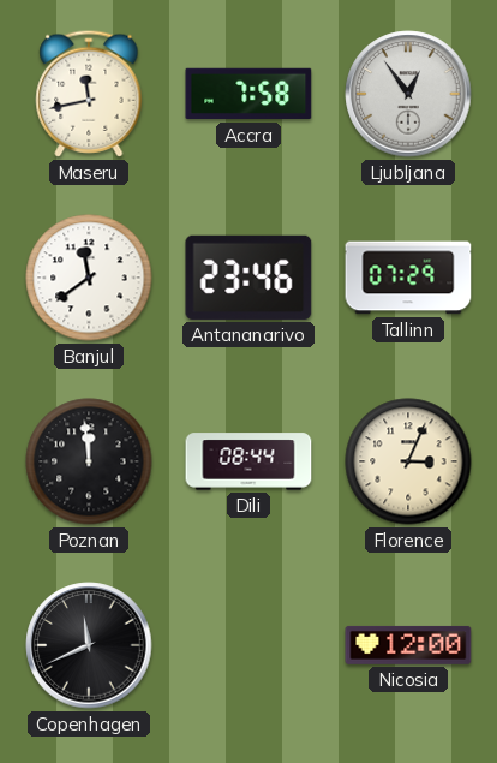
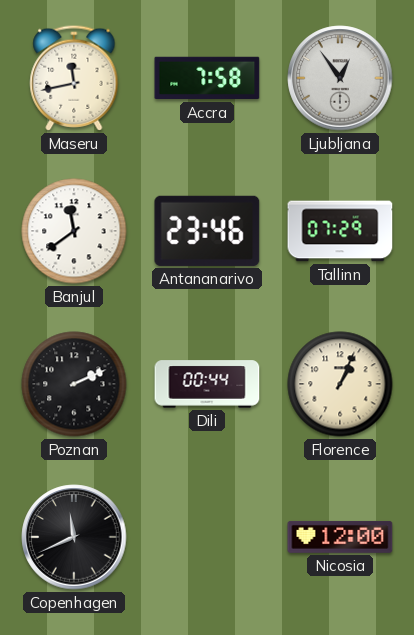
Poznan: 11:59 -> 2:11 (74, 384)
Dili: 08:44 -> 00:44 (207, 384)
Florence: 3:04 -> 1:04 (340, 384)
